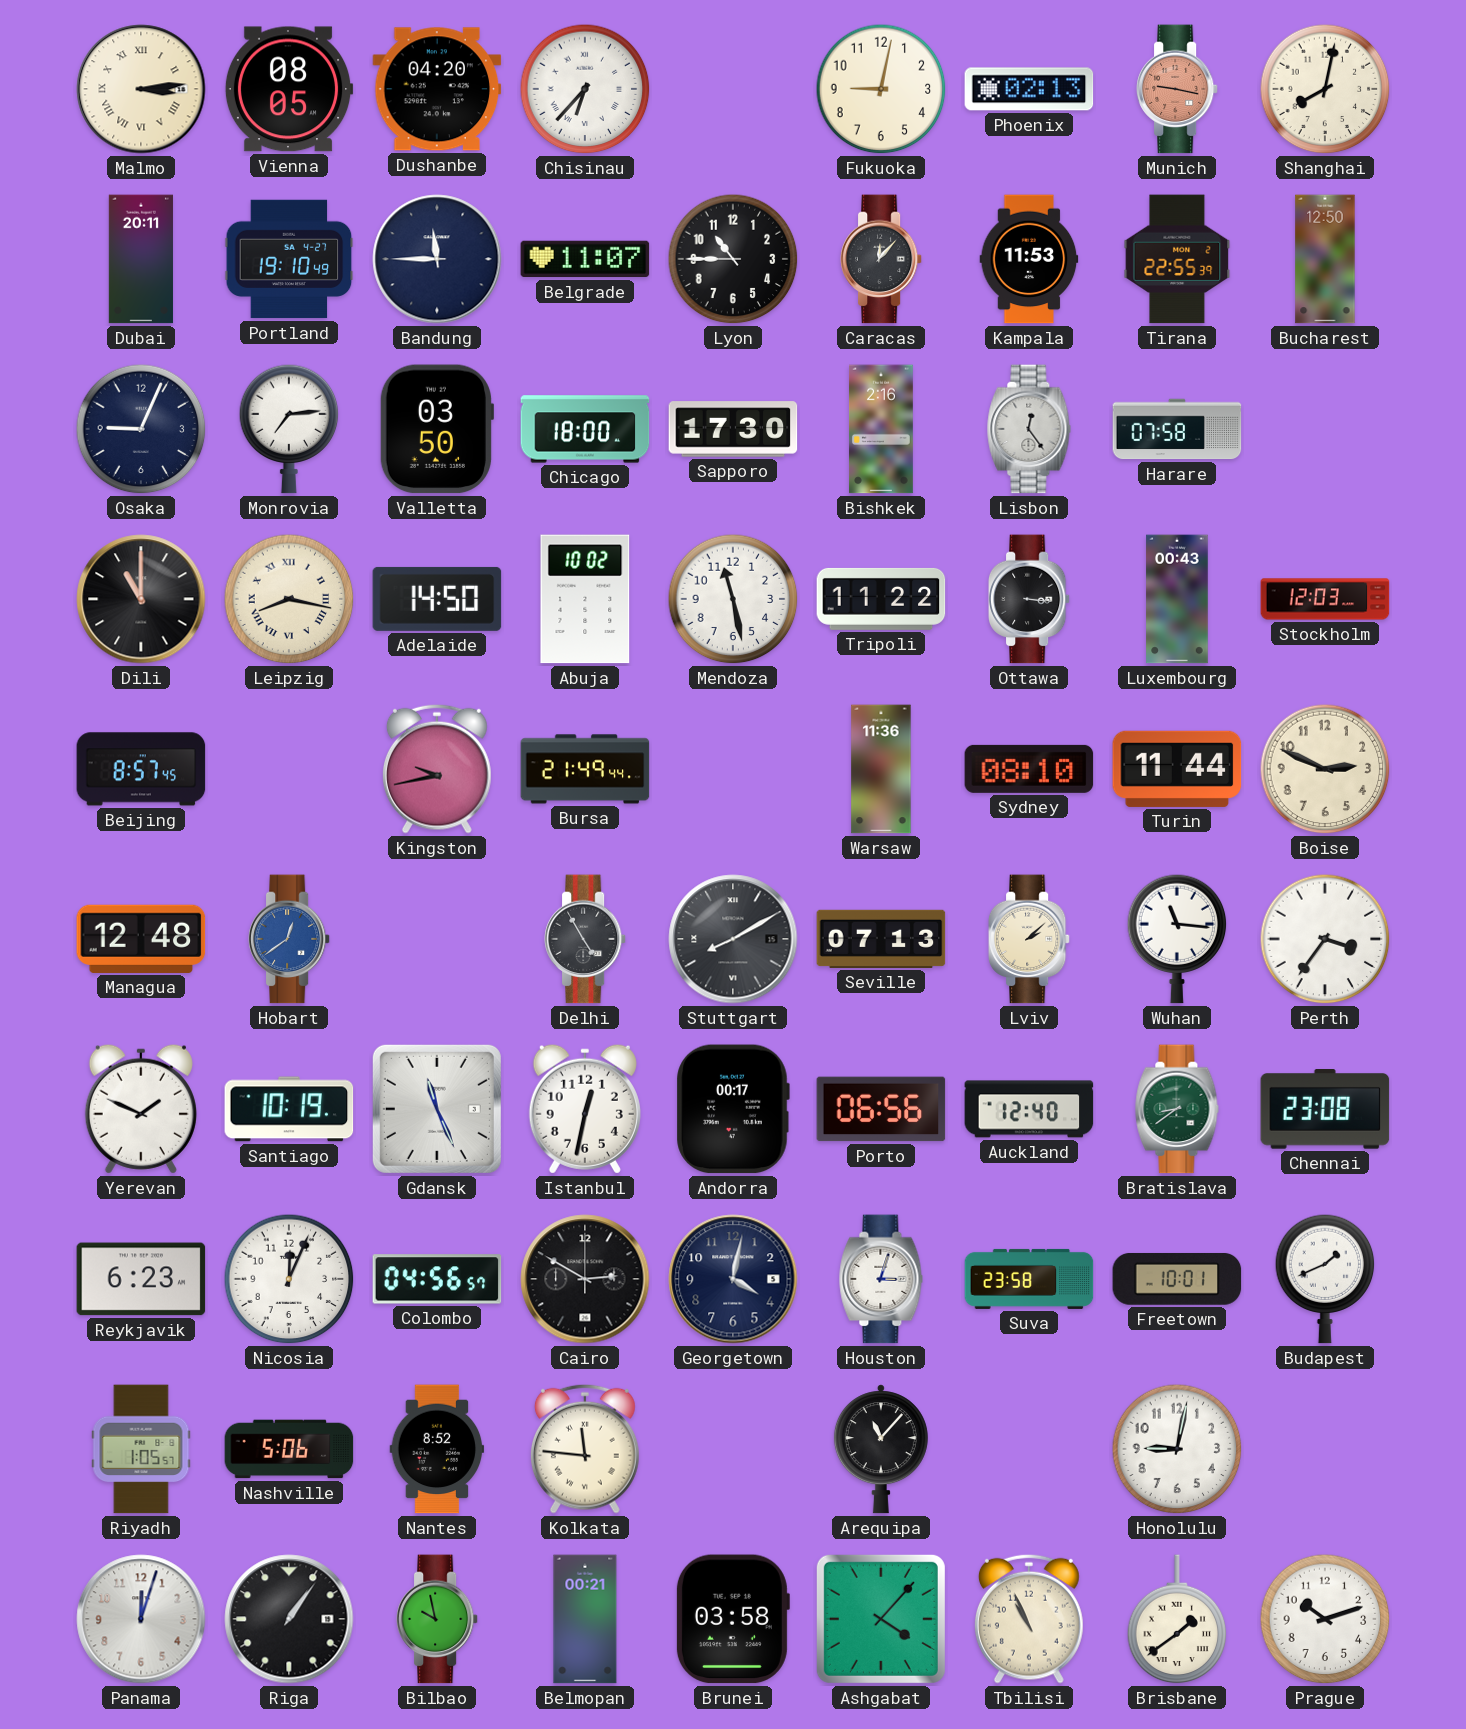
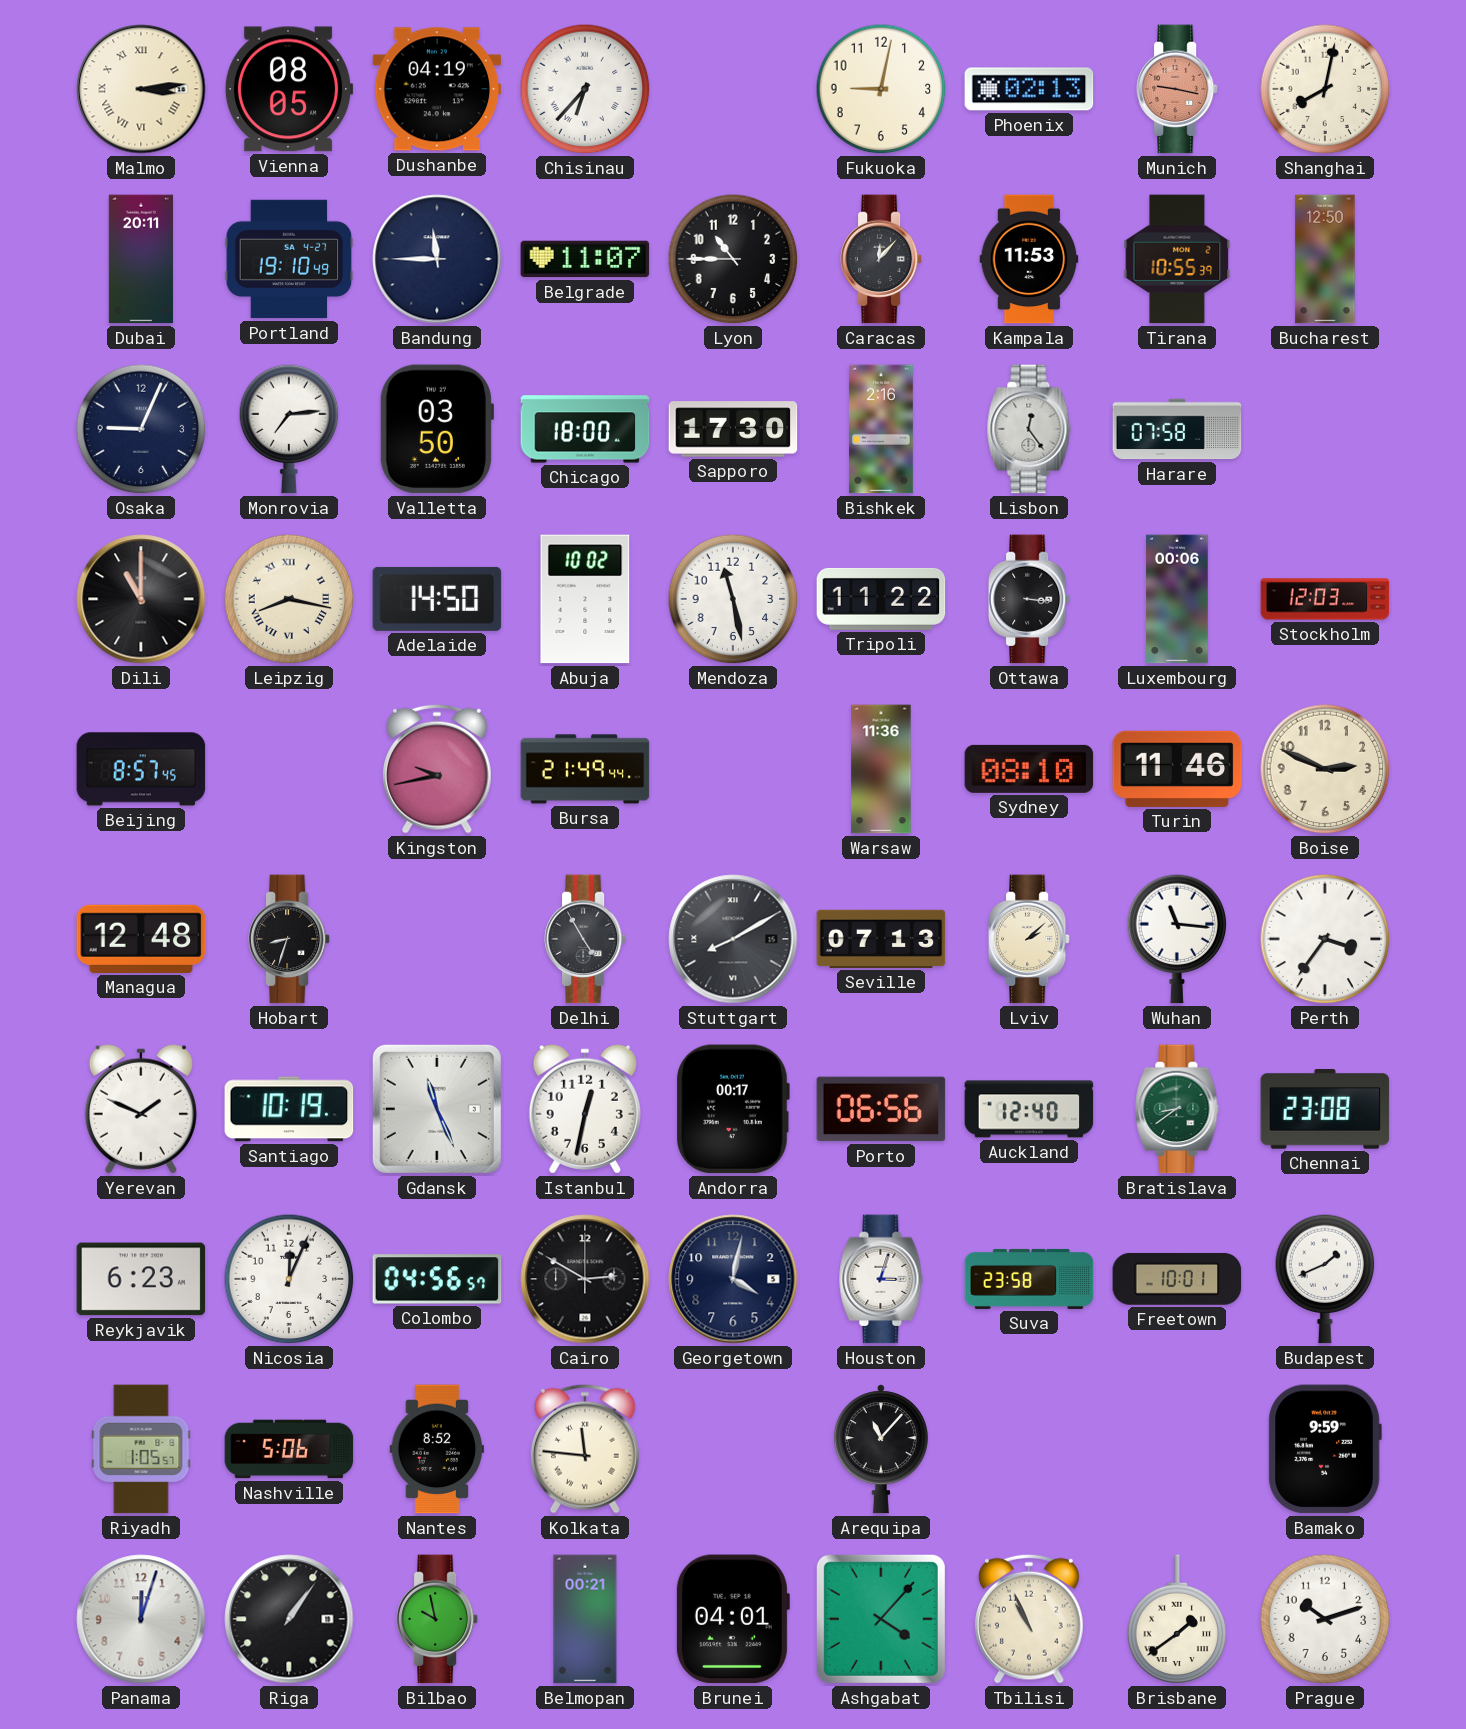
Dushanbe: 04:20 -> 04:19 (437, 89)
Tirana: 22:55 -> 10:55 (1177, 259)
Luxembourg: 00:43 -> 00:06 (1177, 599)
Turin: 11:44 -> 11:46 (1177, 769)
Hobart: 12:39 -> 8:33 (289, 939)
Hobart dial: blue -> black (289, 939)
Honolulu: 9:02 -> none (1177, 1449)
Bamako: none -> 9:59 (1325, 1449)
Brunei: 03:58 -> 04:01 (732, 1619)
